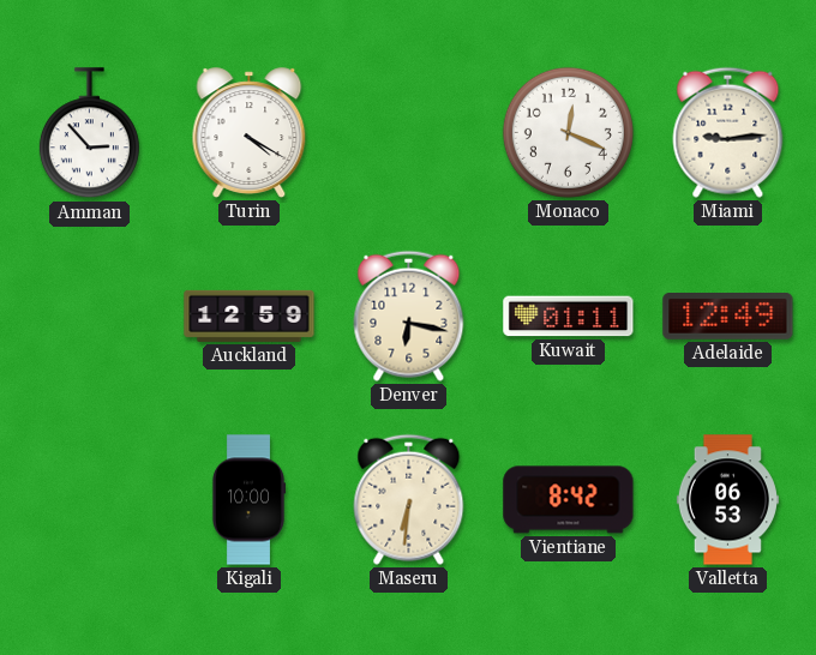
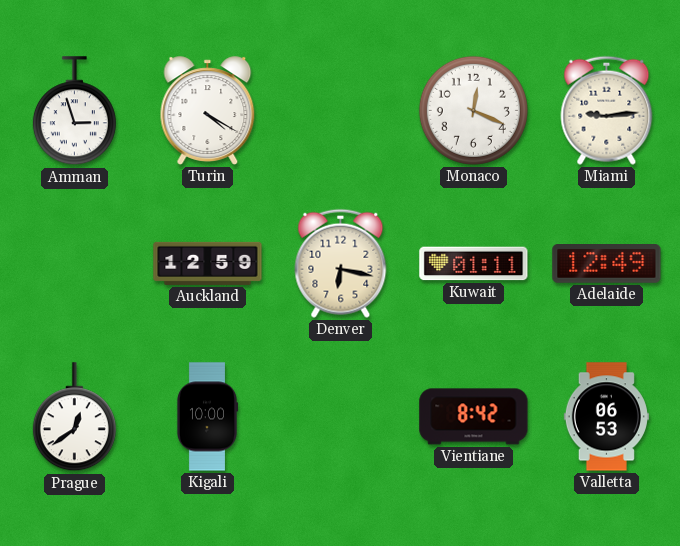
Amman: 2:53 -> 2:57 (74, 111)
Prague: none -> 12:39 (74, 417)
Maseru: 6:31 -> none (409, 499)
